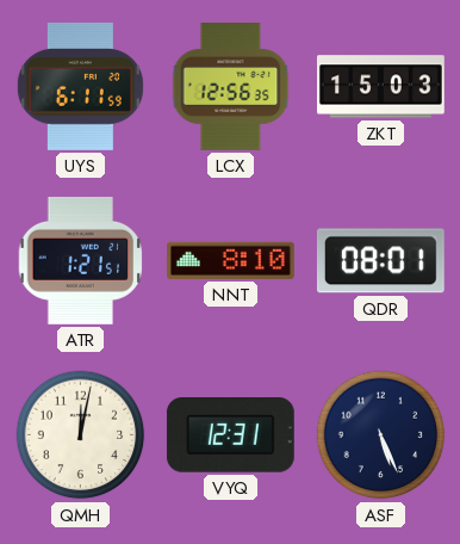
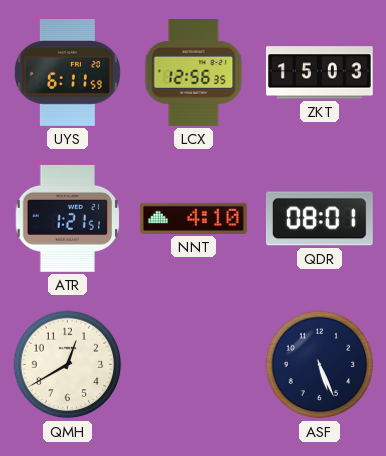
NNT: 8:10 -> 4:10 (194, 218)
QMH: 12:02 -> 12:40 (68, 365)
VYQ: 12:31 -> none (230, 435)
